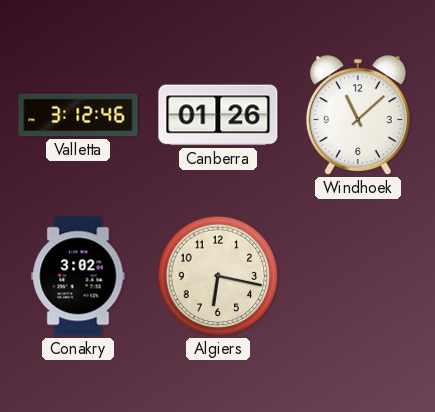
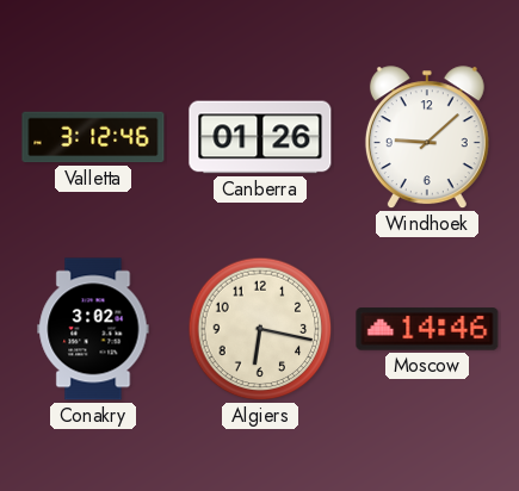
Windhoek: 11:08 -> 9:08 (427, 138)
Moscow: none -> 14:46 (427, 329)
